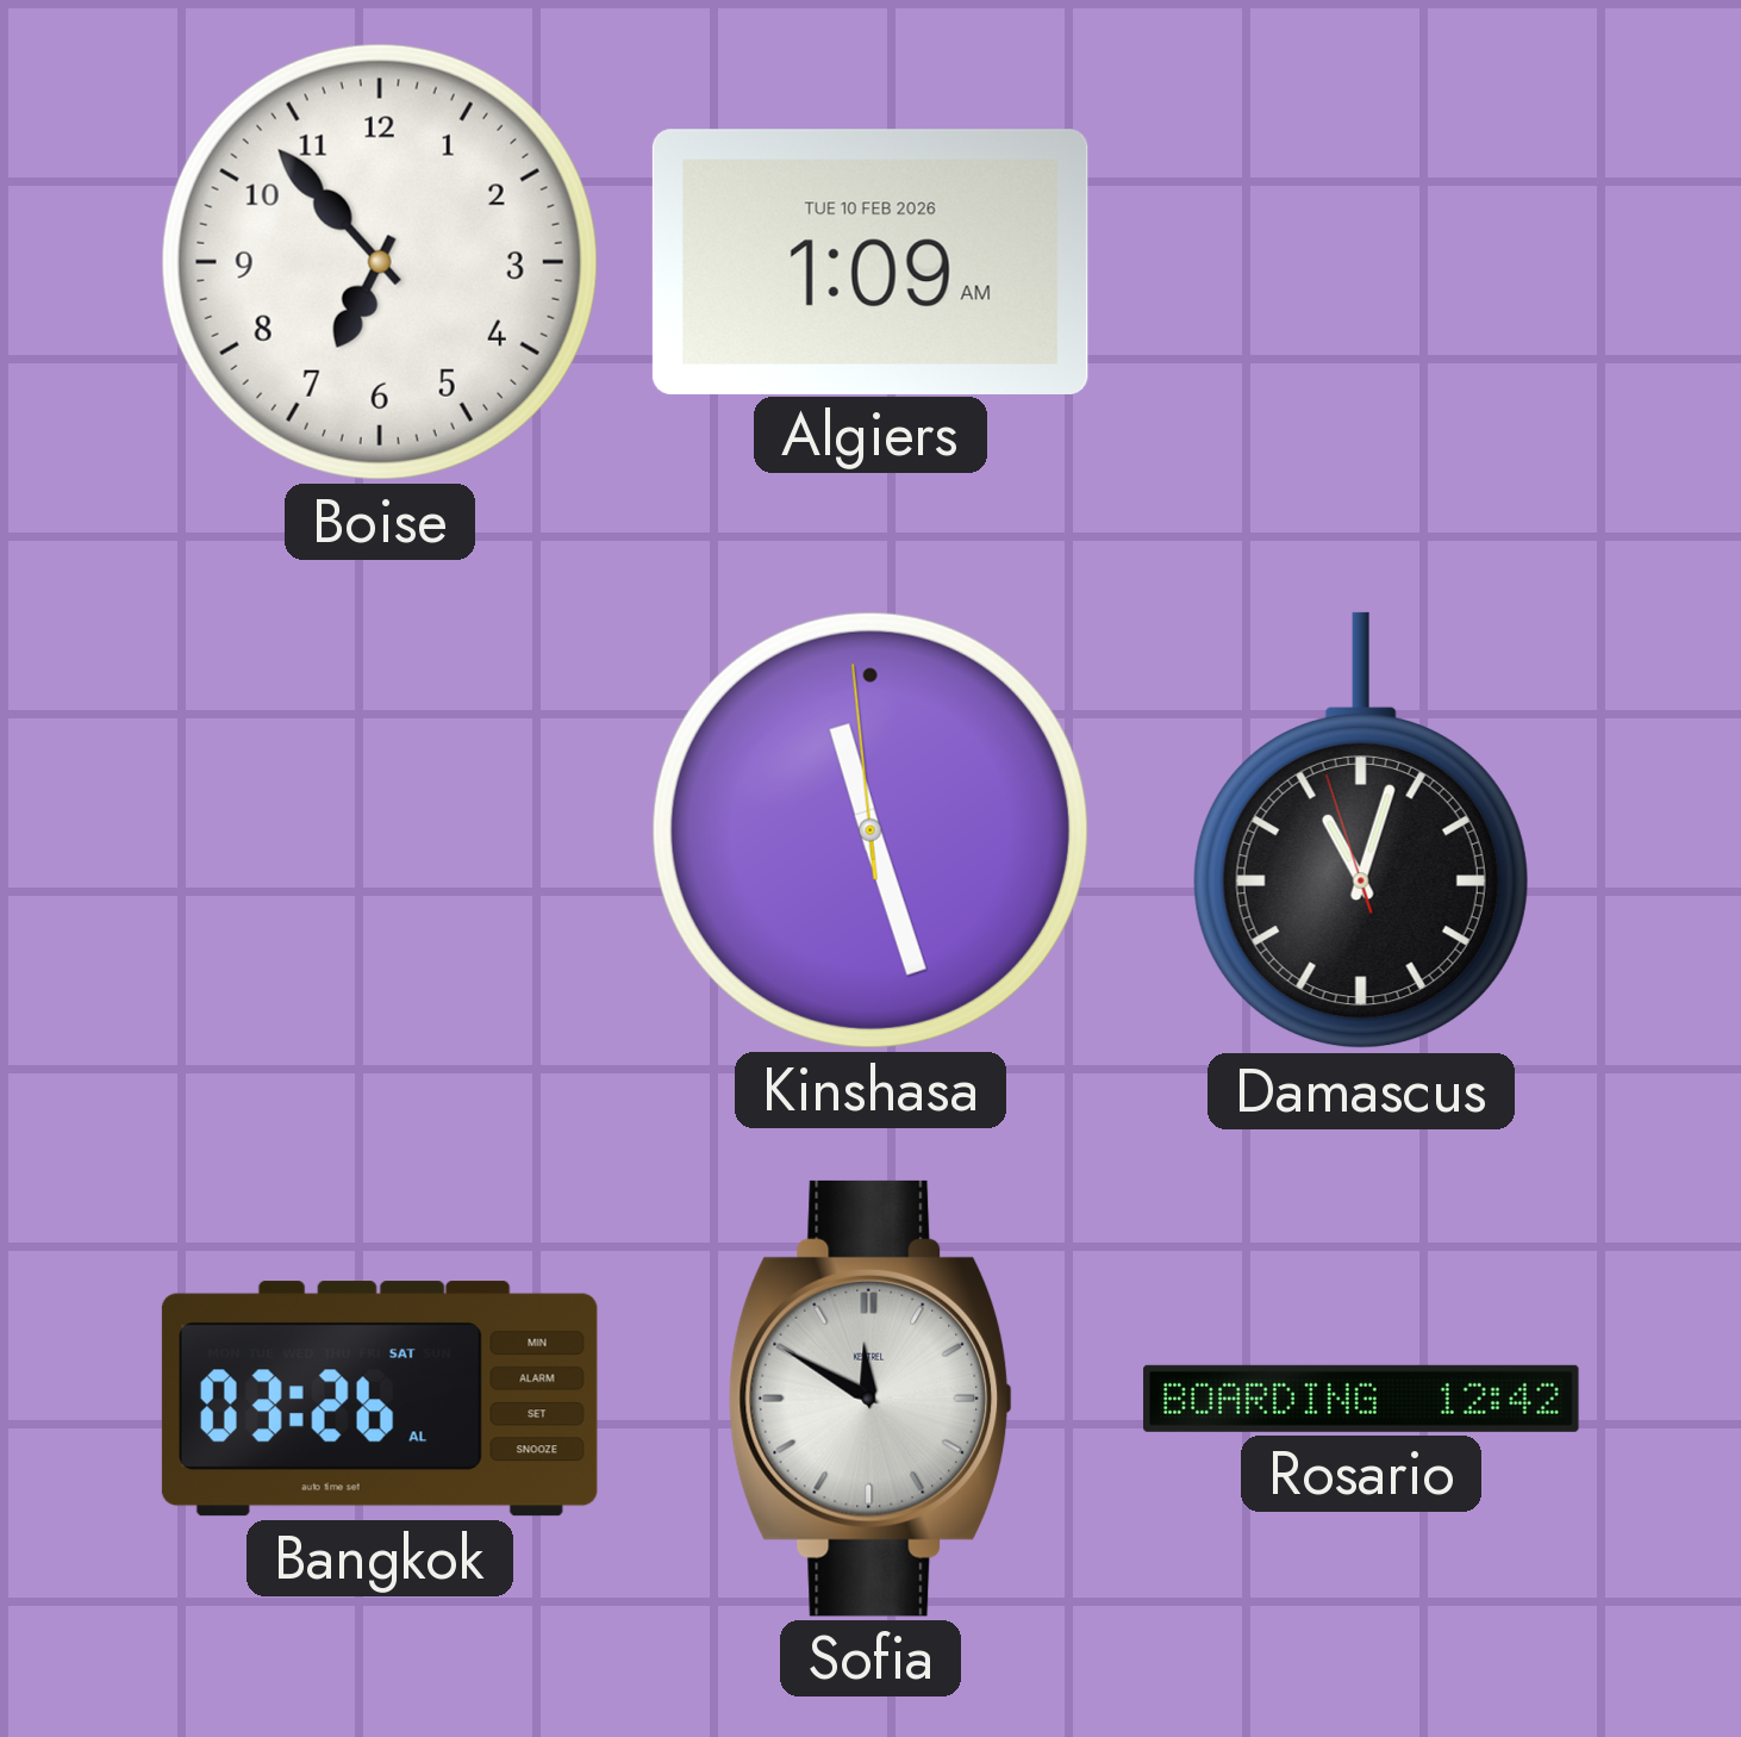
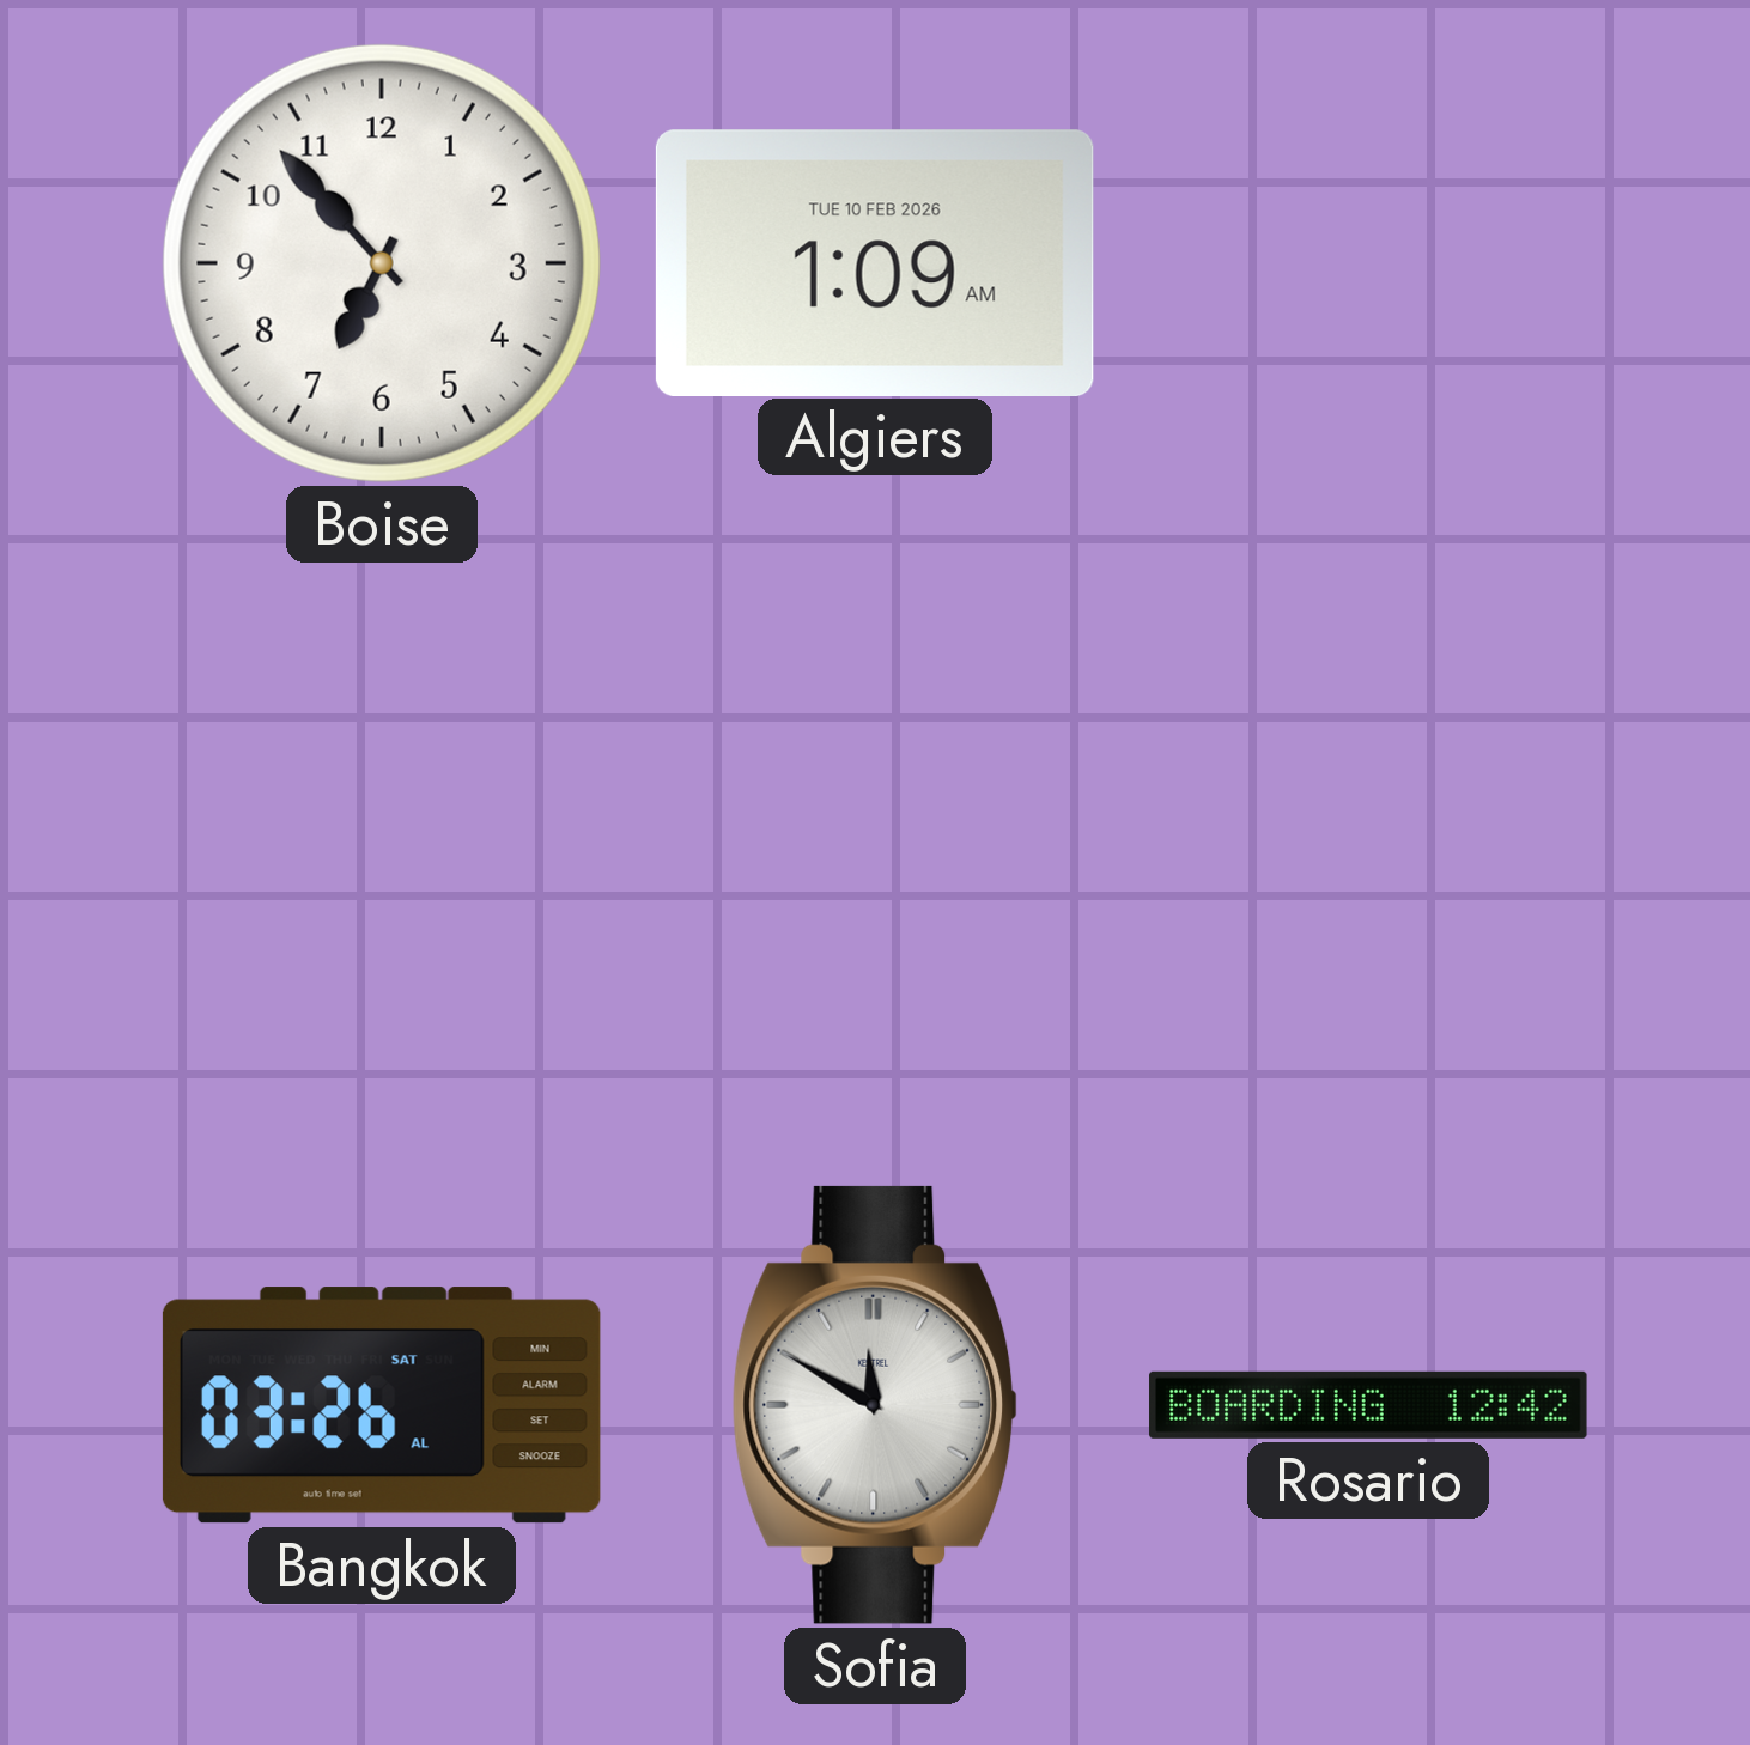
Kinshasa: 11:26 -> none (870, 830)
Damascus: 11:02 -> none (1361, 830)
